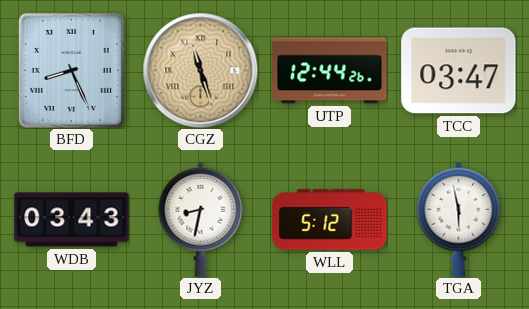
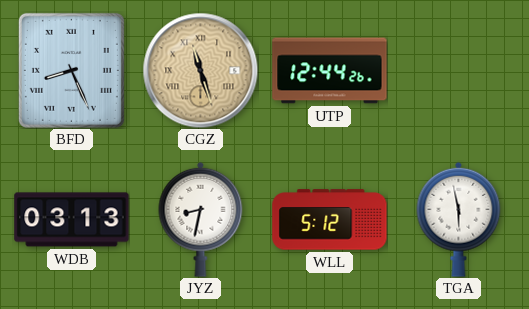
TCC: 03:47 -> none (459, 71)
WDB: 03:43 -> 03:13 (72, 220)
